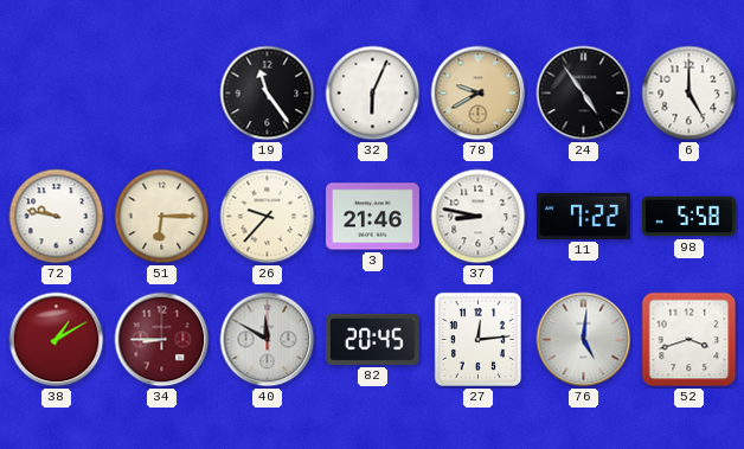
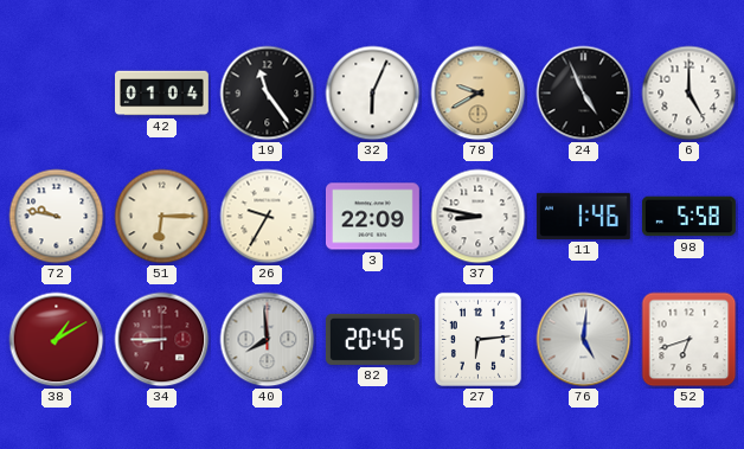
42: none -> 01:04 (162, 94)
24: 4:54 -> 4:56 (584, 94)
26: 9:37 -> 9:35 (268, 217)
3: 21:46 -> 22:09 (373, 217)
11: 7:22 -> 1:46 (583, 216)
40: 11:50 -> 7:59 (268, 340)
27: 12:14 -> 6:14 (477, 339)
52: 3:42 -> 6:42 (690, 340)
